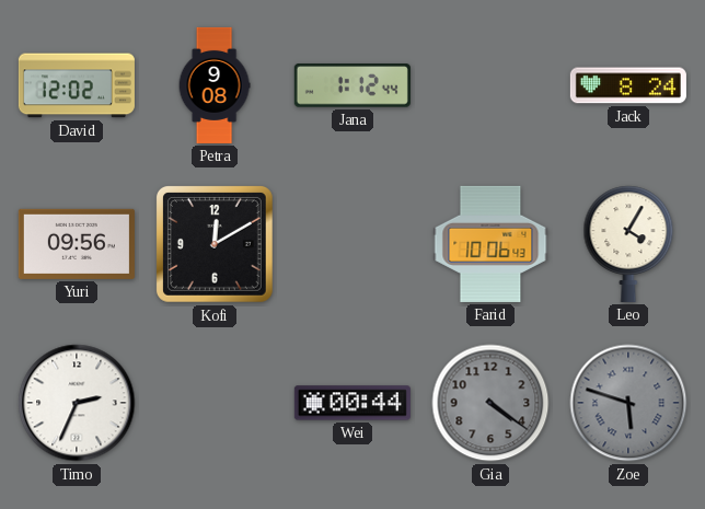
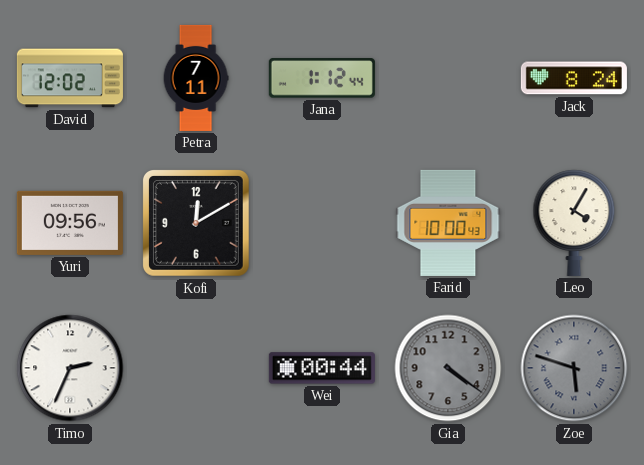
Petra: 9:08 -> 7:11 (196, 78)
Farid: 10:06 -> 10:00 (448, 223)
